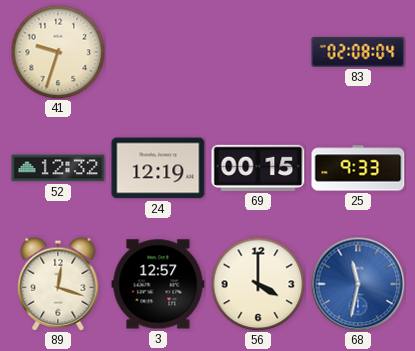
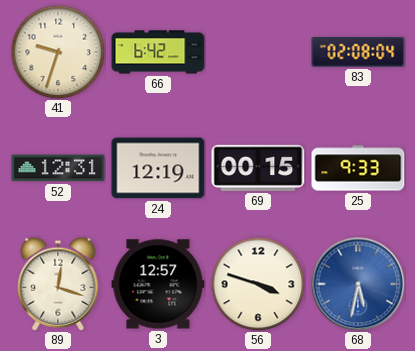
66: none -> 6:42 (158, 52)
52: 12:32 -> 12:31 (58, 168)
56: 4:00 -> 3:48 (258, 284)
68: 11:32 -> 5:32 (358, 284)
